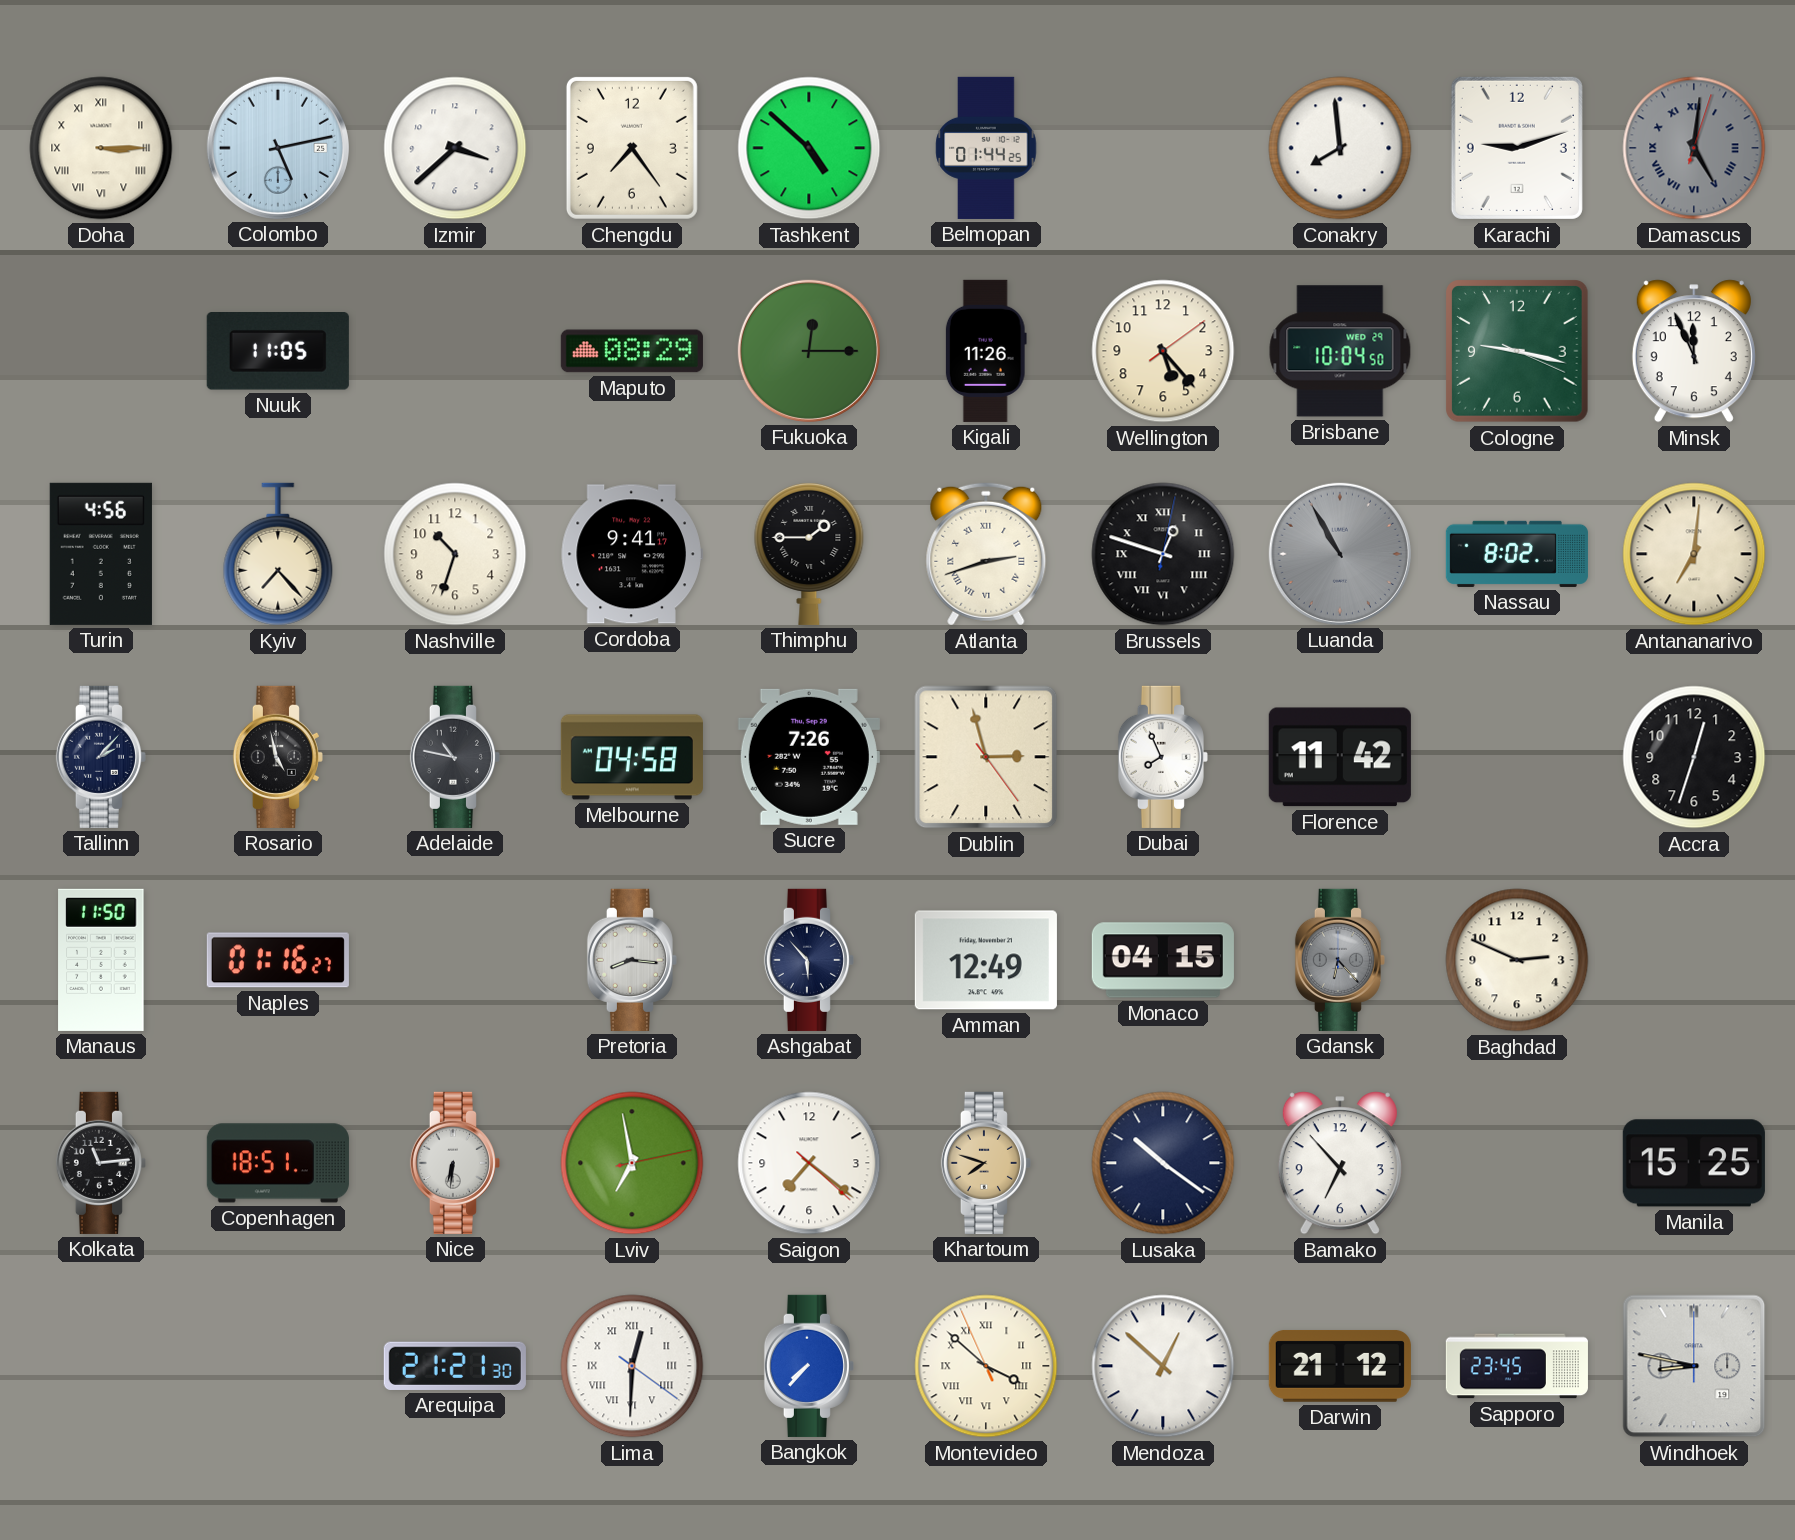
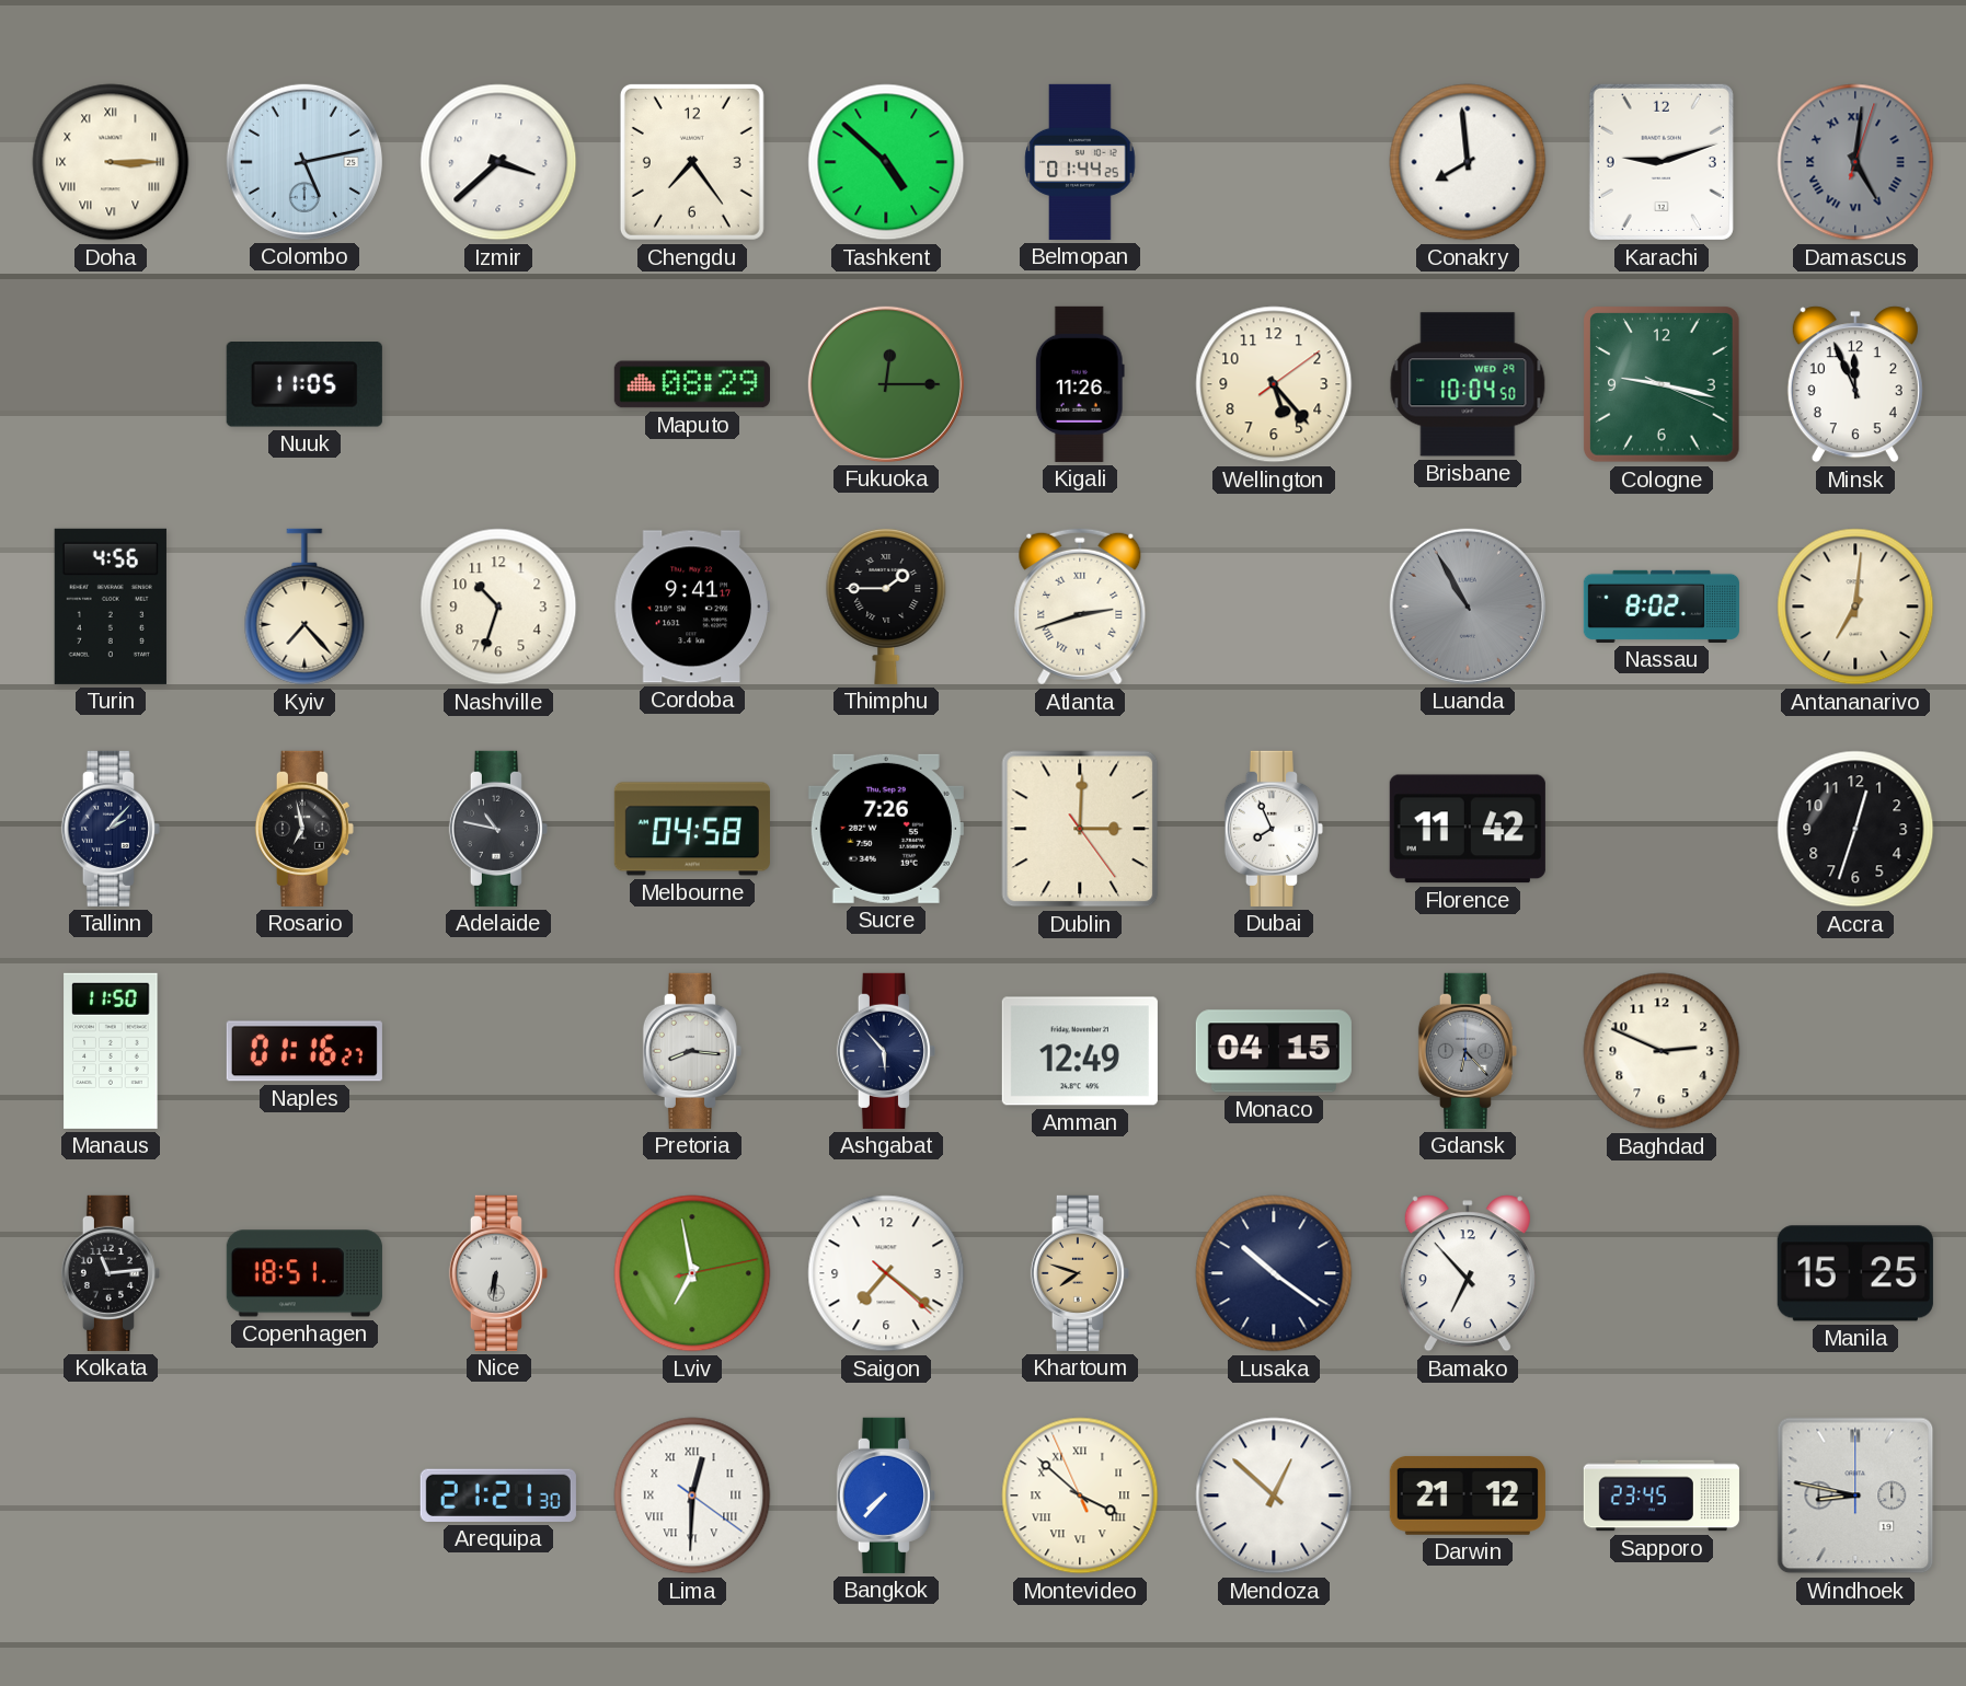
Brussels: 12:48 -> none (1163, 554)
Rosario: 4:58 -> 6:58 (304, 829)
Dublin: 2:57 -> 3:00 (1080, 829)
